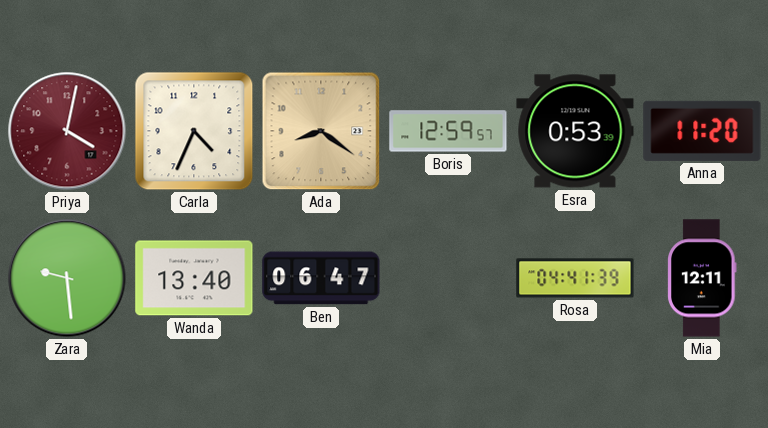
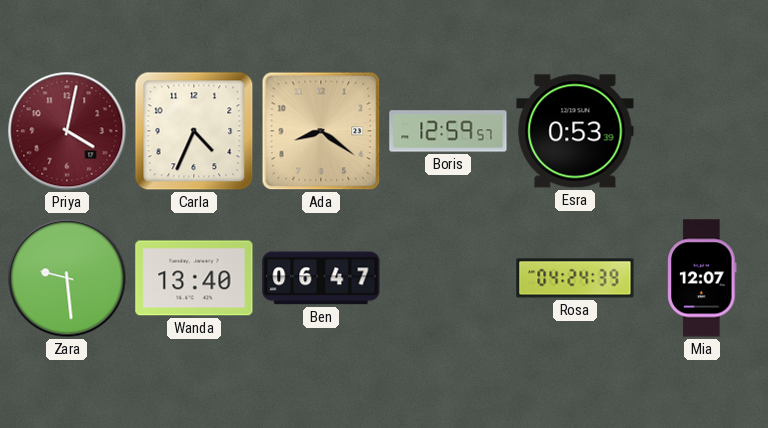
Anna: 11:20 -> none (702, 131)
Rosa: 04:41 -> 04:24 (575, 278)
Mia: 12:11 -> 12:07 (702, 278)
